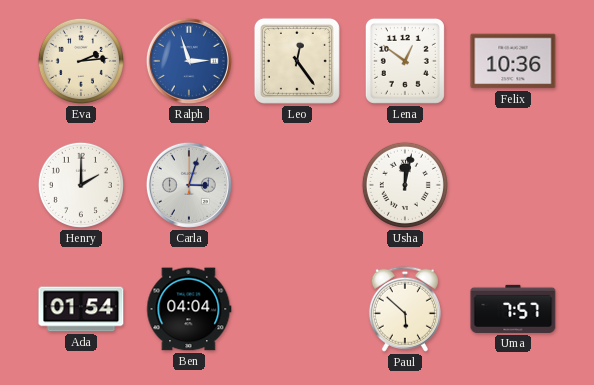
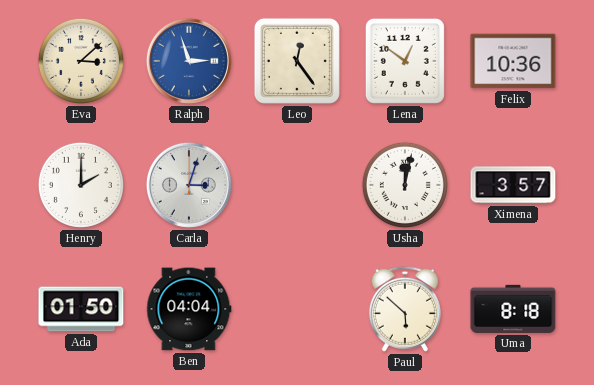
Eva: 2:14 -> 3:08 (81, 61)
Ximena: none -> 3:57 (513, 185)
Ada: 01:54 -> 01:50 (81, 309)
Uma: 7:57 -> 8:18 (513, 309)
